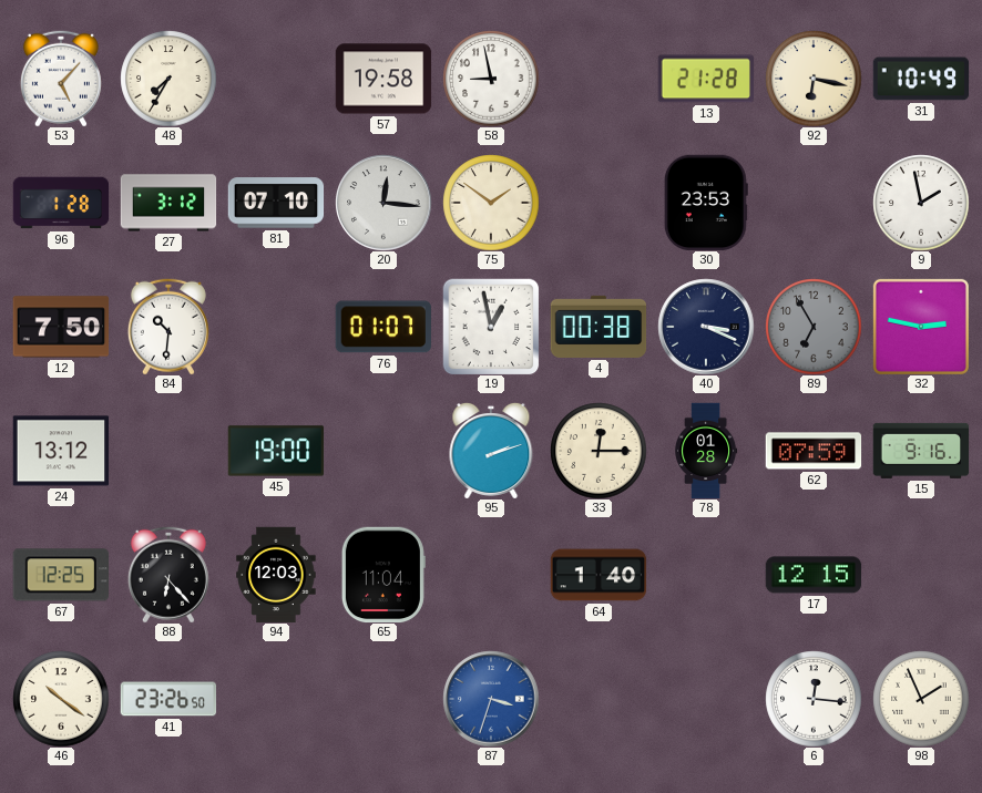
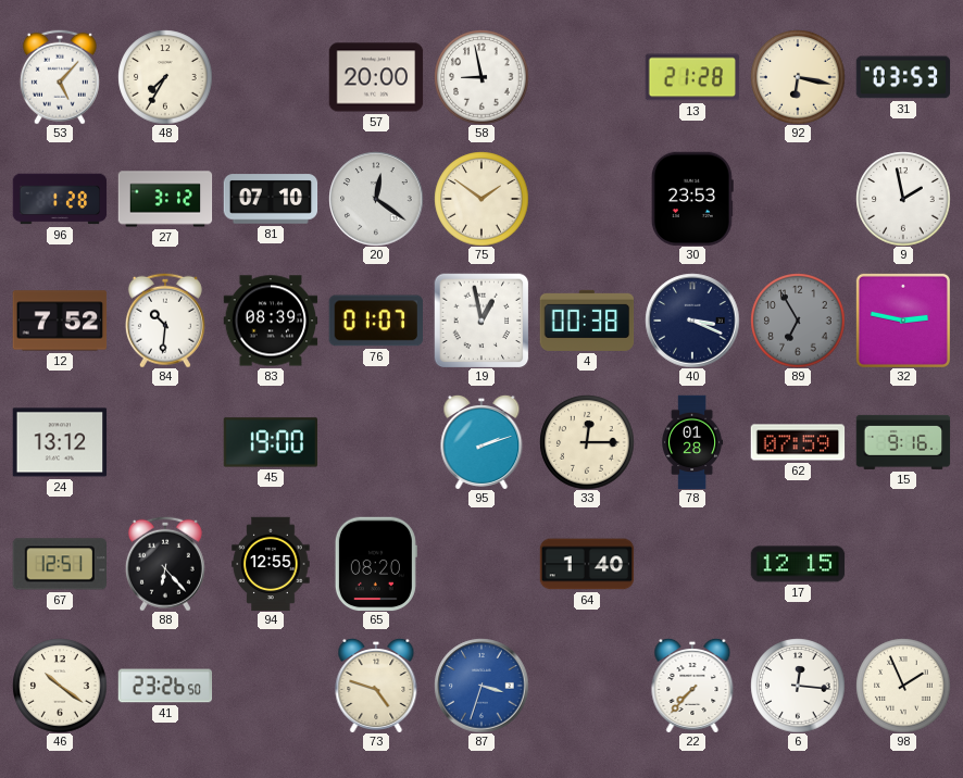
57: 19:58 -> 20:00 (376, 77)
31: 10:49 -> 03:53 (903, 77)
20: 12:16 -> 12:21 (376, 199)
12: 7:50 -> 7:52 (60, 321)
83: none -> 08:39 (271, 321)
67: 12:25 -> 12:51 (59, 564)
94: 12:03 -> 12:55 (271, 564)
65: 11:04 -> 08:20 (376, 564)
73: none -> 4:48 (376, 686)
22: none -> 7:37 (692, 686)
